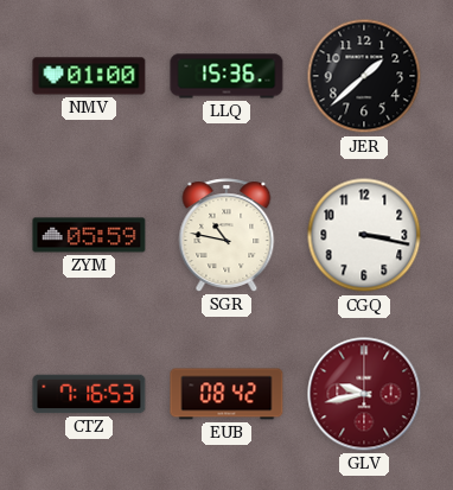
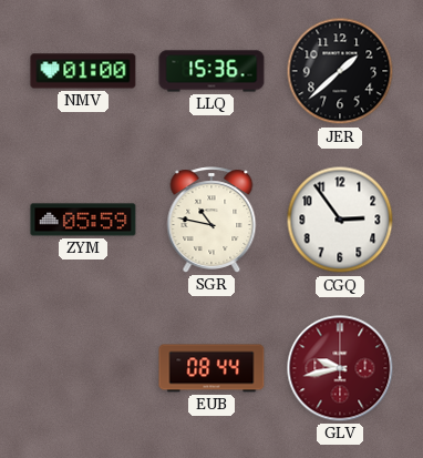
CGQ: 3:17 -> 2:54 (340, 220)
CTZ: 7:16 -> none (89, 394)
EUB: 08:42 -> 08:44 (211, 368)
